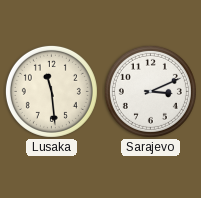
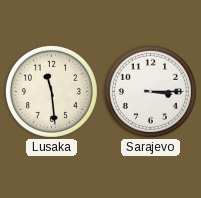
Sarajevo: 3:11 -> 3:15 (150, 91)
